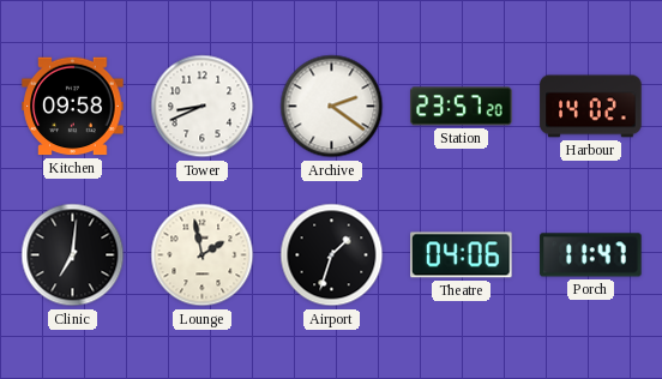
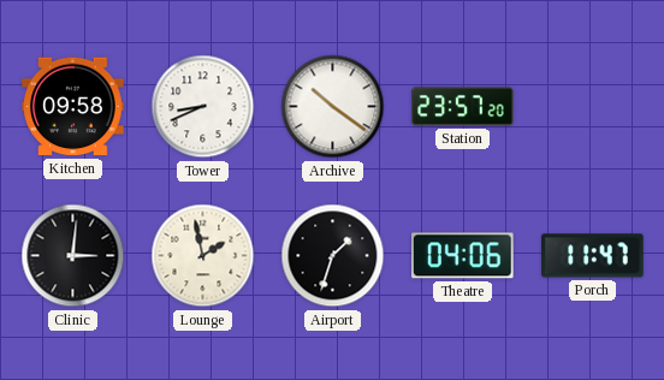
Archive: 2:21 -> 10:21 (333, 107)
Harbour: 14:02 -> none (591, 107)
Clinic: 7:01 -> 3:01 (73, 256)
